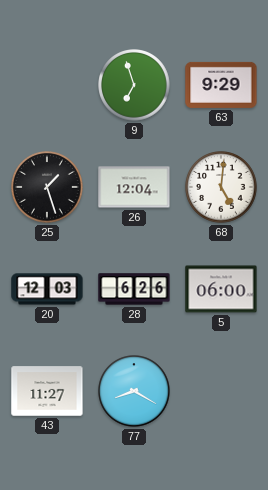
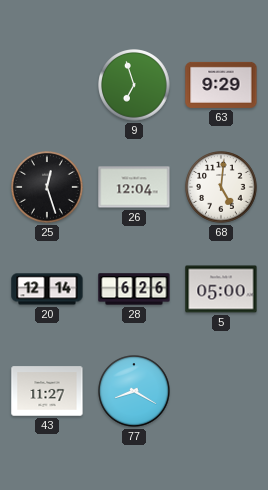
25: 1:27 -> 12:27 (47, 187)
20: 12:03 -> 12:14 (47, 289)
5: 06:00 -> 05:00 (221, 289)
